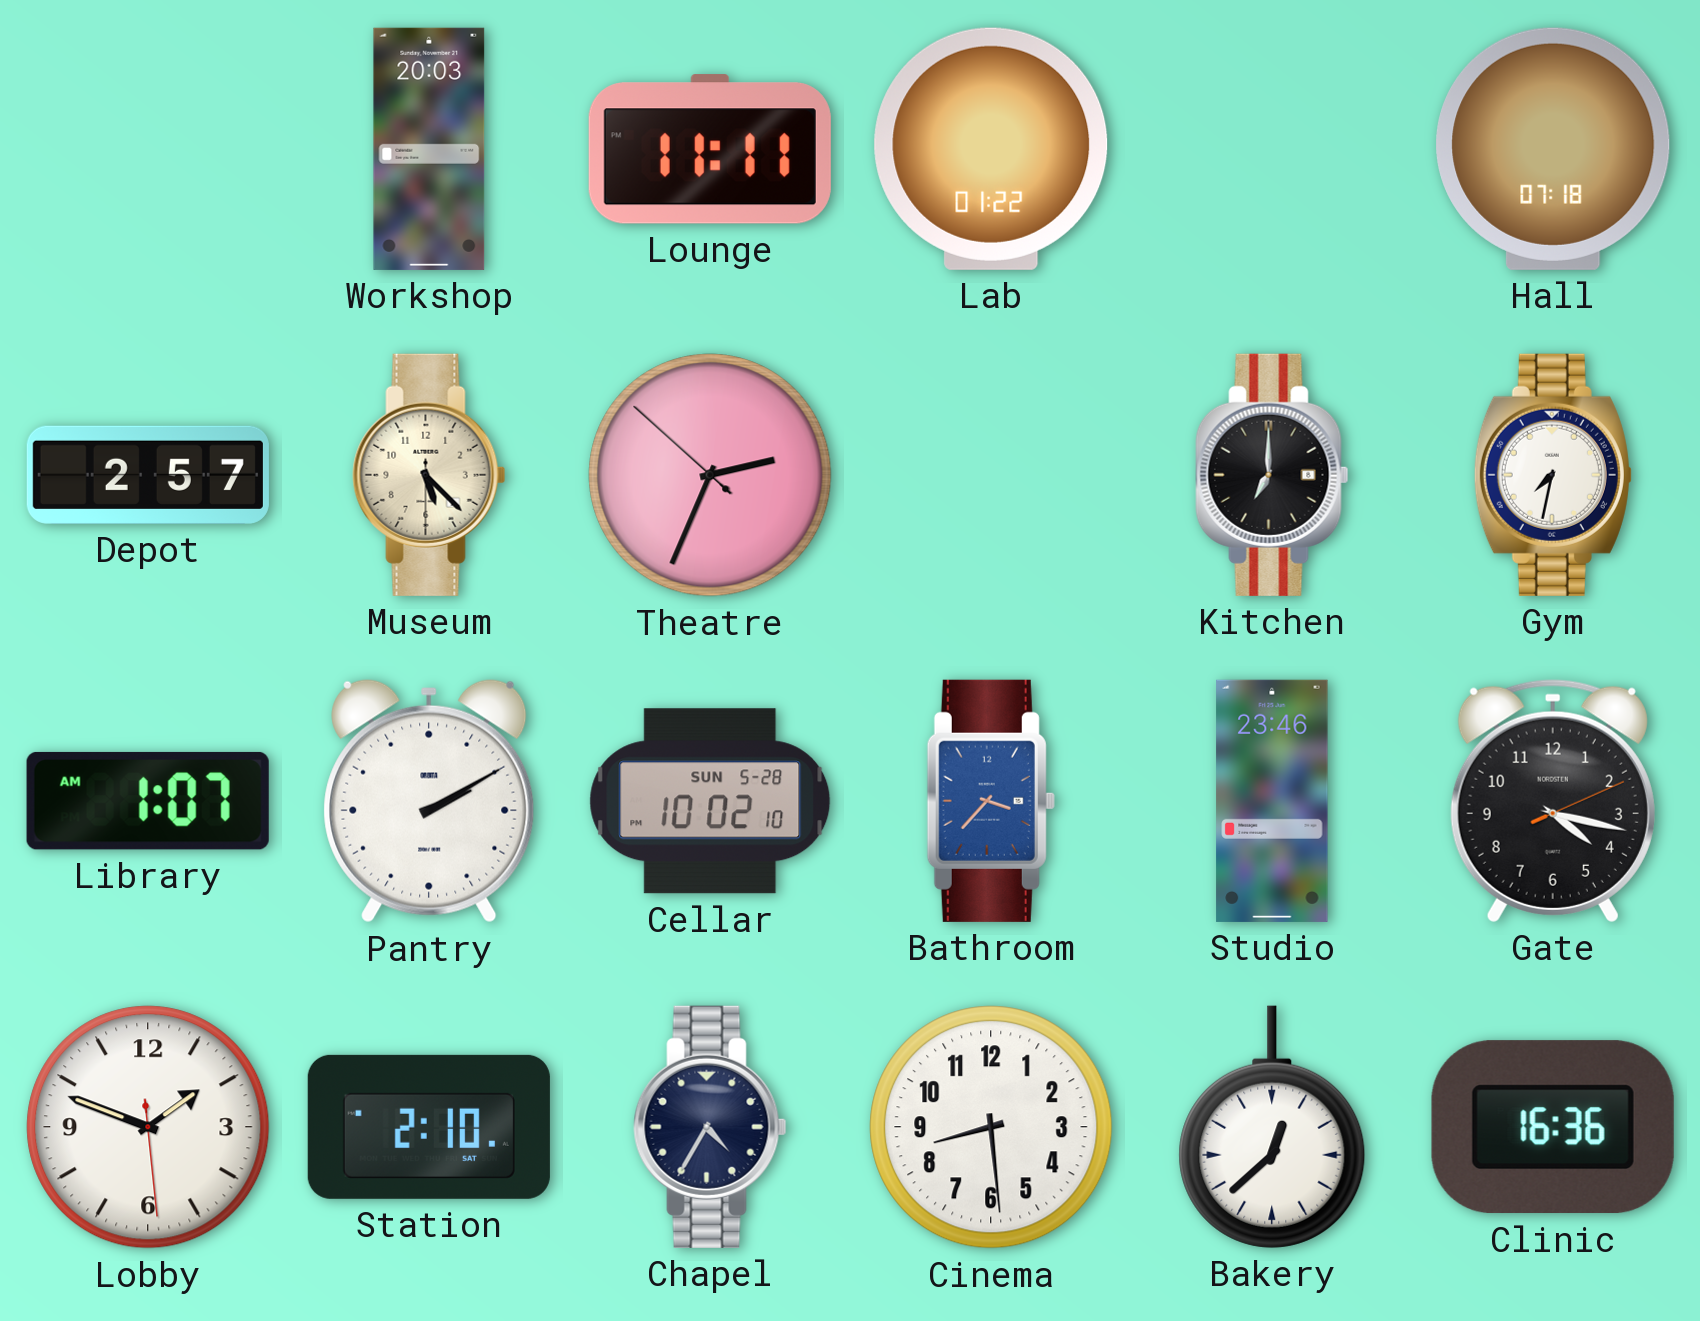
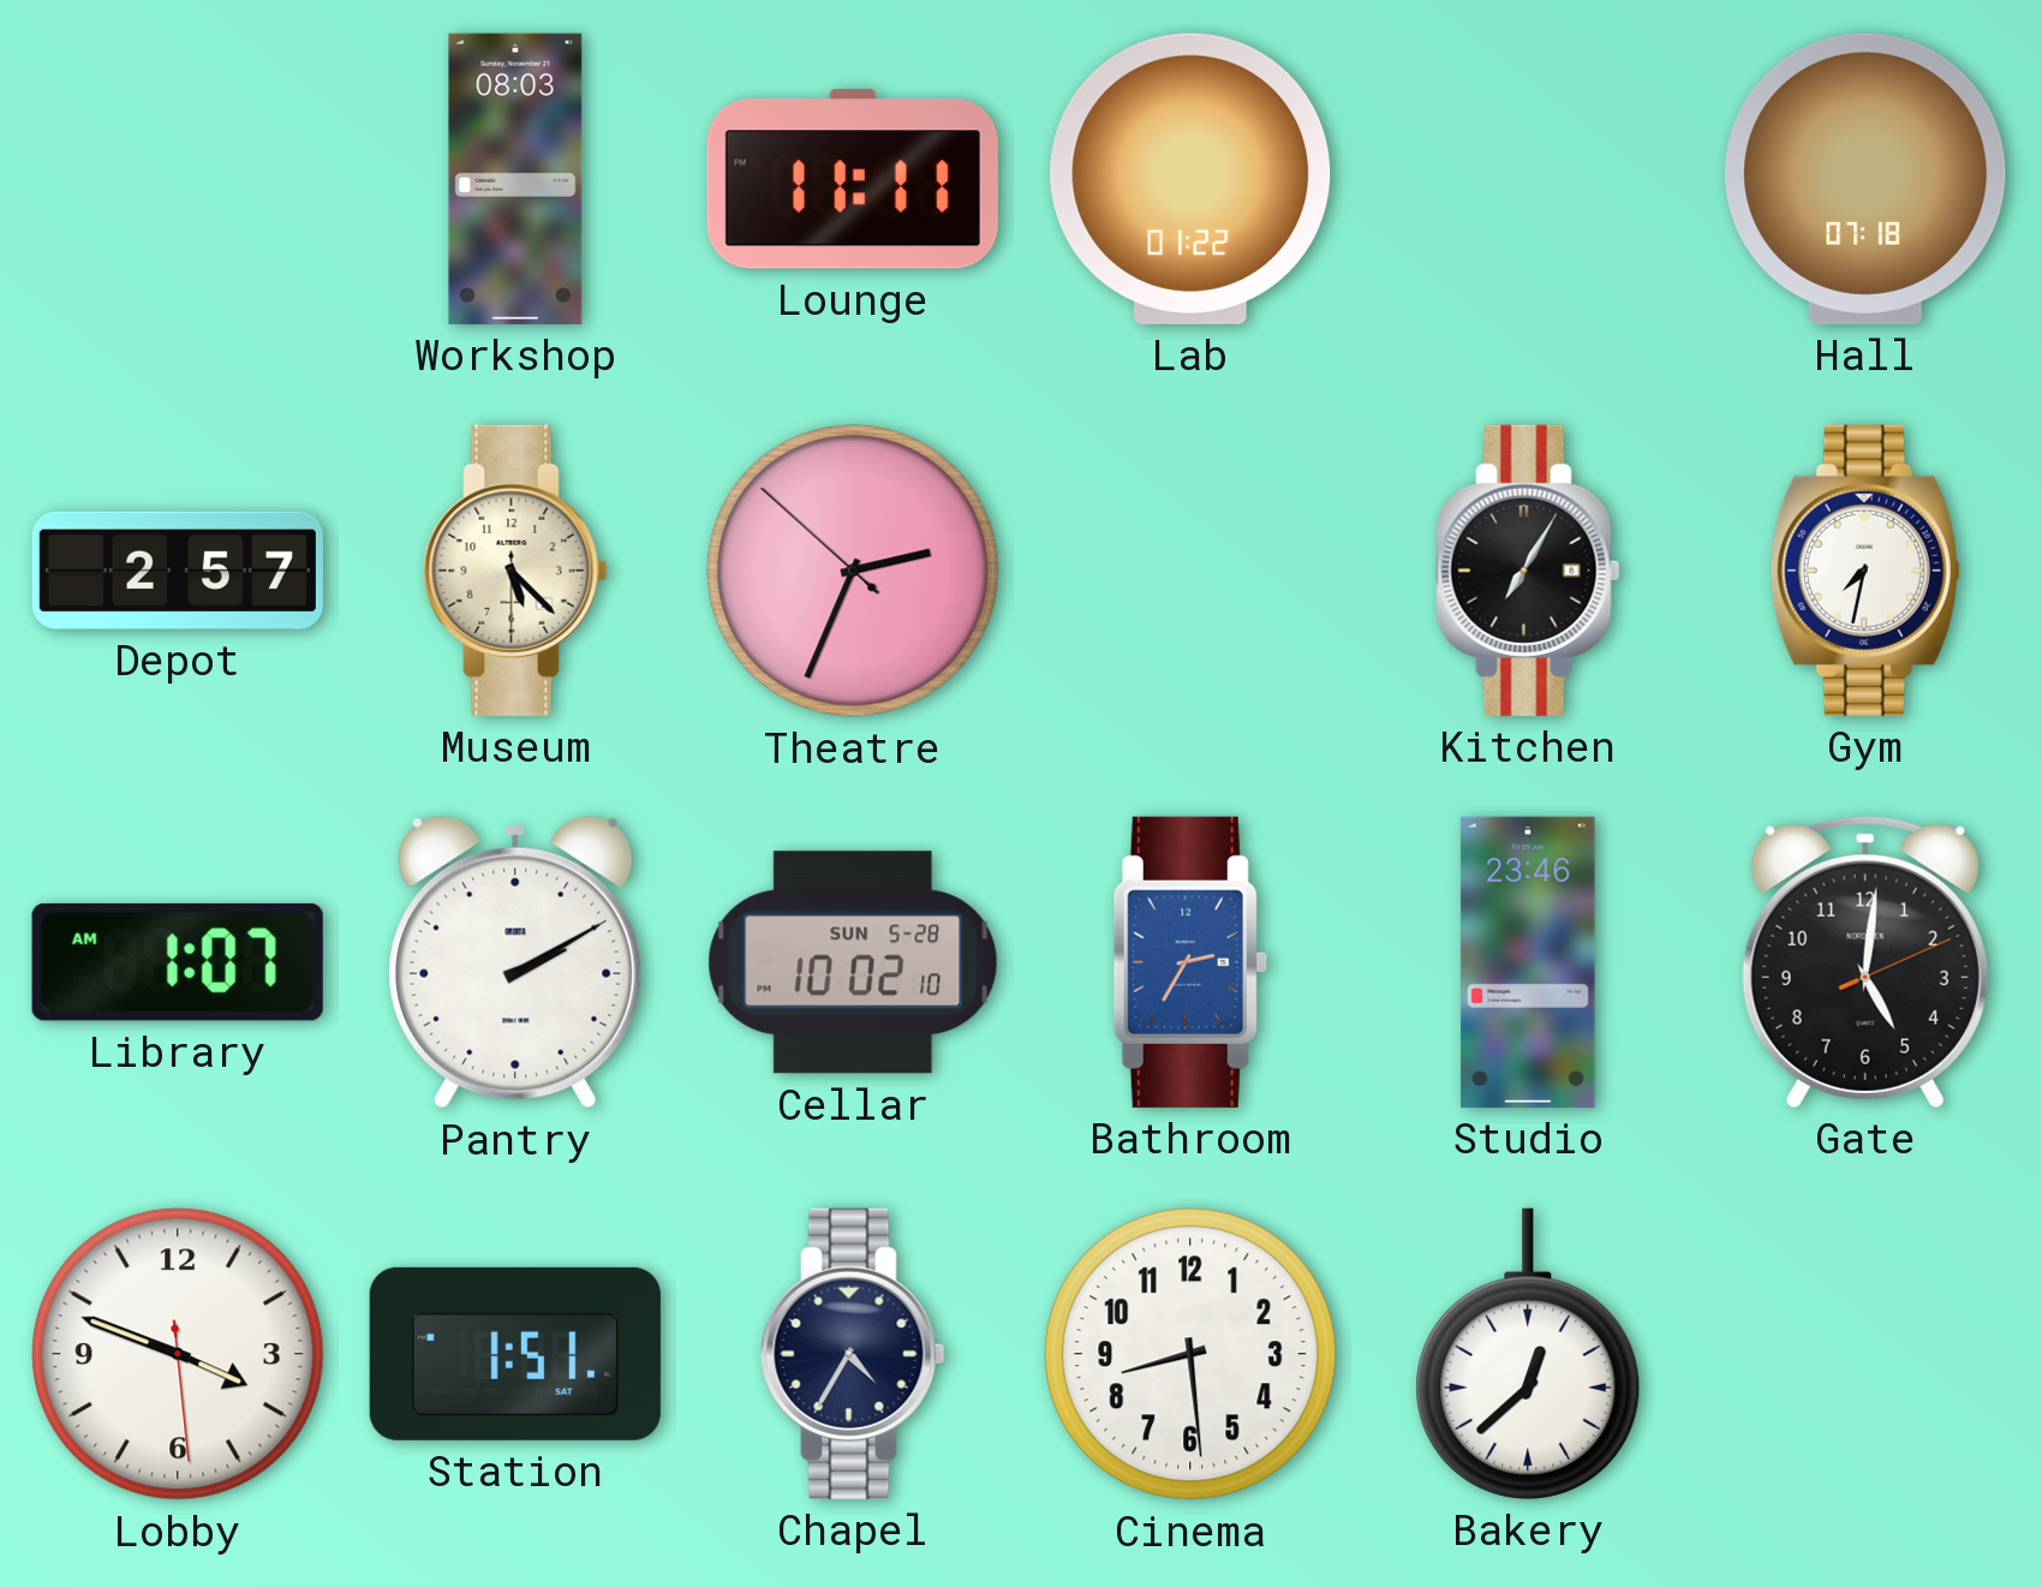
Workshop: 20:03 -> 08:03 (515, 179)
Kitchen: 7:00 -> 7:05 (1528, 571)
Bathroom: 3:37 -> 2:35 (1190, 962)
Gate: 4:17 -> 5:01 (1865, 962)
Lobby: 1:48 -> 3:48 (178, 1354)
Station: 2:10 -> 1:51 (515, 1354)
Clinic: 16:36 -> none (1553, 1127)
